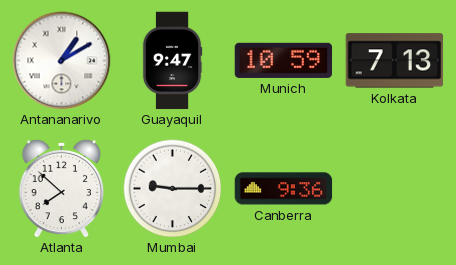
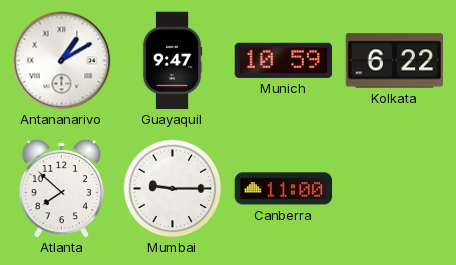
Kolkata: 7:13 -> 6:22 (395, 61)
Canberra: 9:36 -> 11:00 (284, 189)
